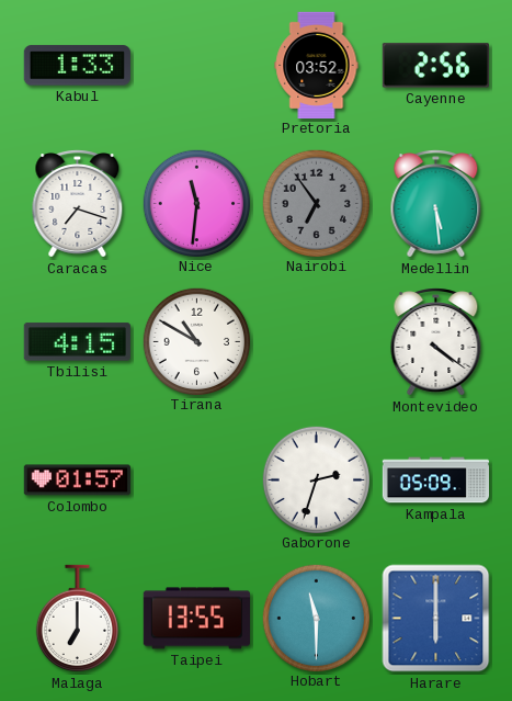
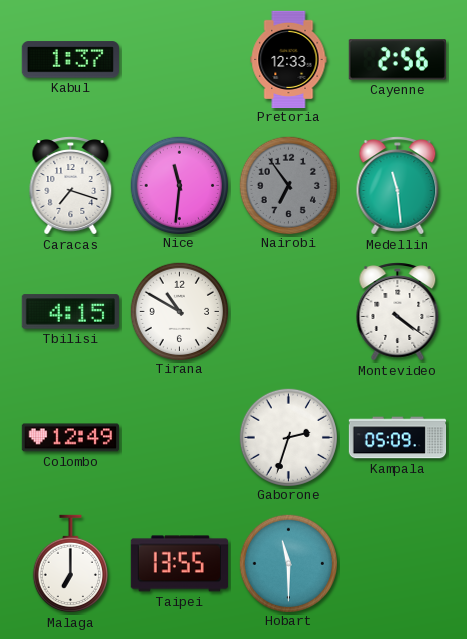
Kabul: 1:33 -> 1:37 (70, 60)
Pretoria: 03:52 -> 12:33 (289, 59)
Medellin: 5:29 -> 11:29 (398, 186)
Colombo: 01:57 -> 12:49 (70, 438)
Harare: 6:00 -> none (436, 619)
